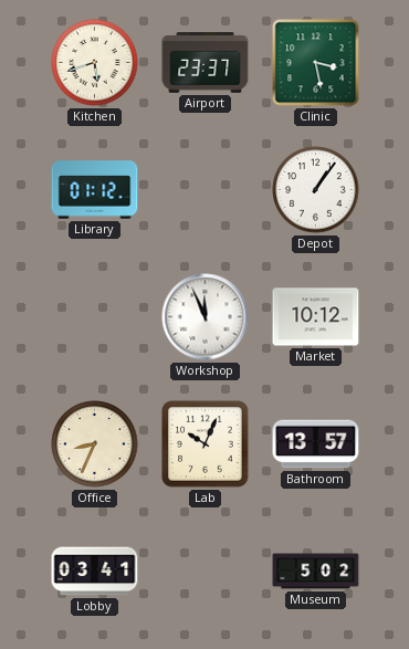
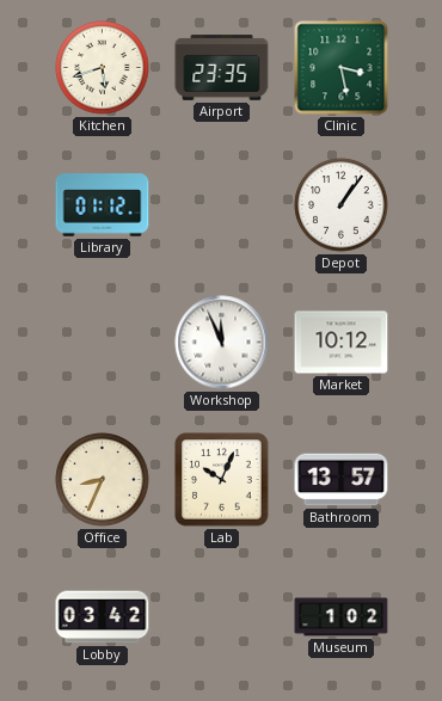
Airport: 23:37 -> 23:35 (222, 68)
Lobby: 03:41 -> 03:42 (103, 617)
Museum: 5:02 -> 1:02 (342, 617)
